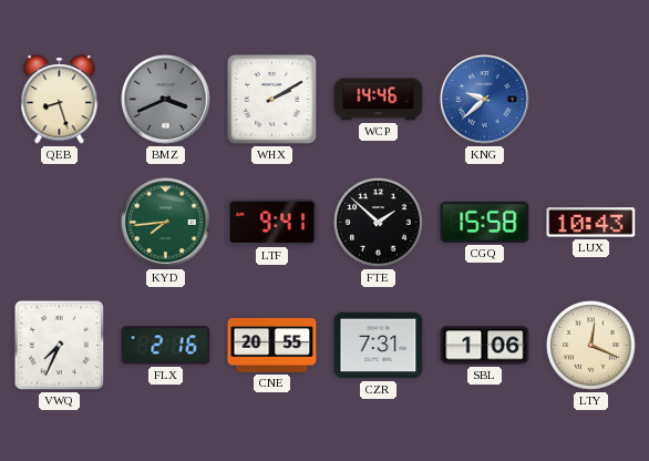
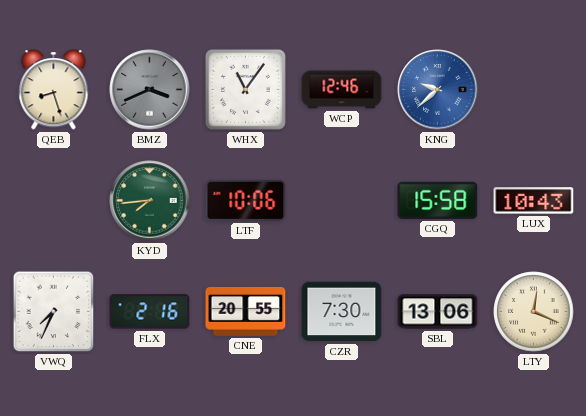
WHX: 2:10 -> 11:06 (245, 89)
WCP: 14:46 -> 12:46 (342, 90)
LTF: 9:41 -> 10:06 (246, 200)
FTE: 1:52 -> none (379, 223)
CZR: 7:31 -> 7:30 (342, 312)
SBL: 1:06 -> 13:06 (438, 312)
